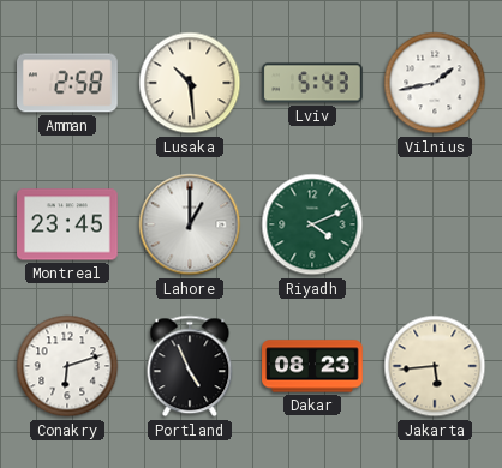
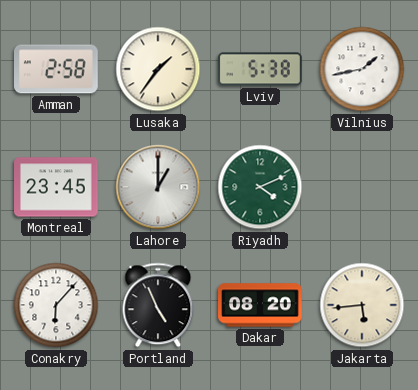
Lusaka: 10:29 -> 1:36 (158, 69)
Lviv: 5:43 -> 5:38 (260, 69)
Conakry: 6:12 -> 6:07 (56, 305)
Dakar: 08:23 -> 08:20 (260, 305)
